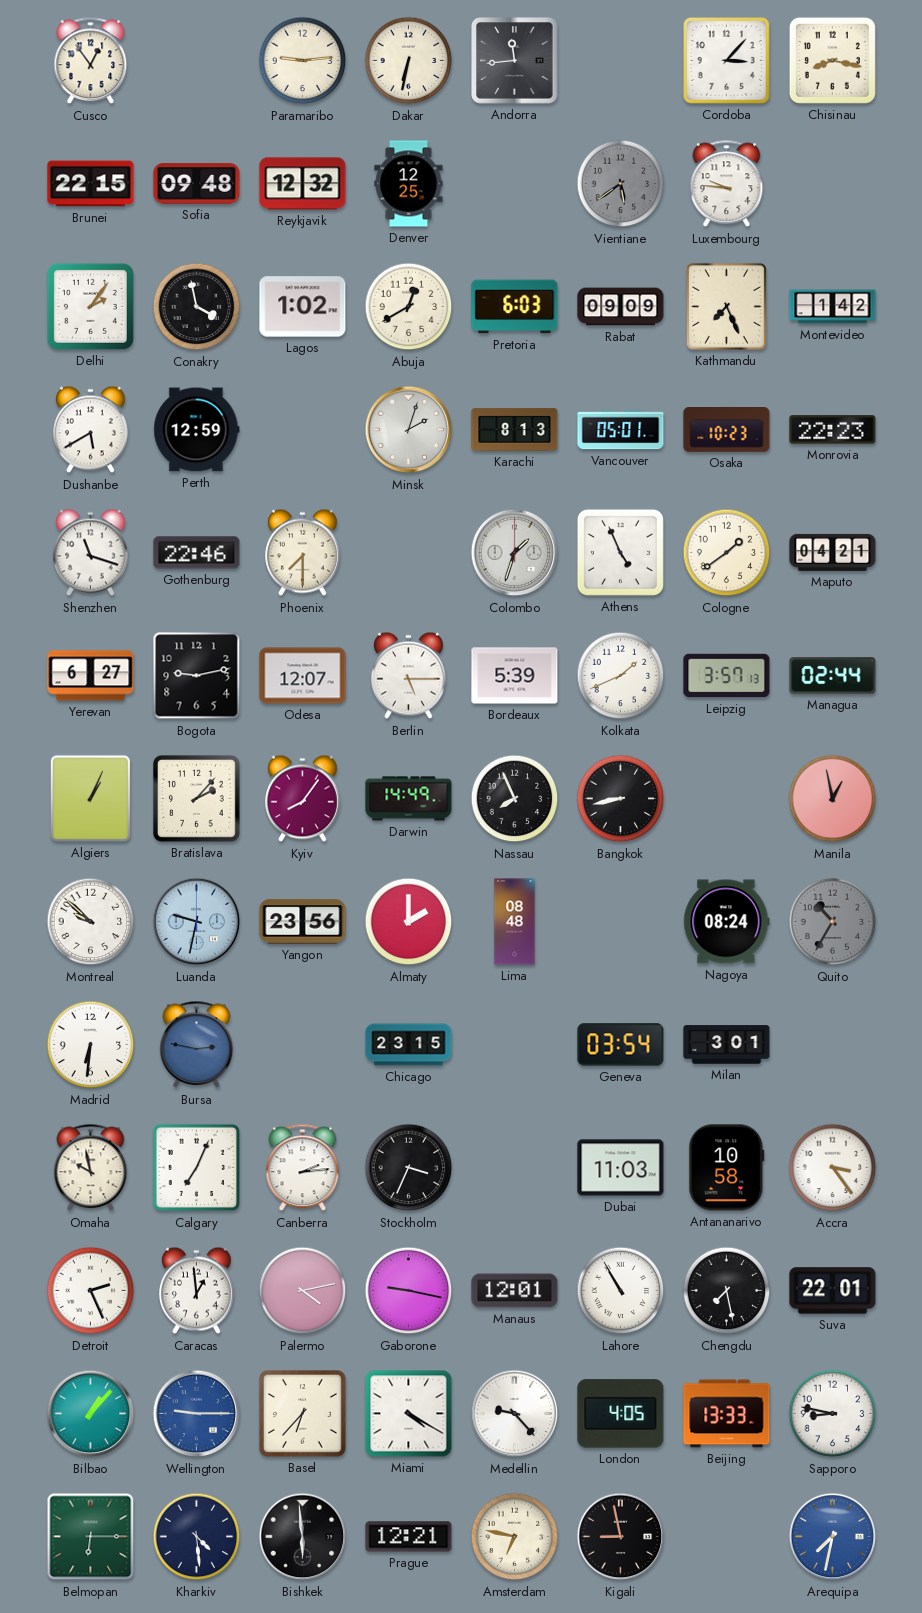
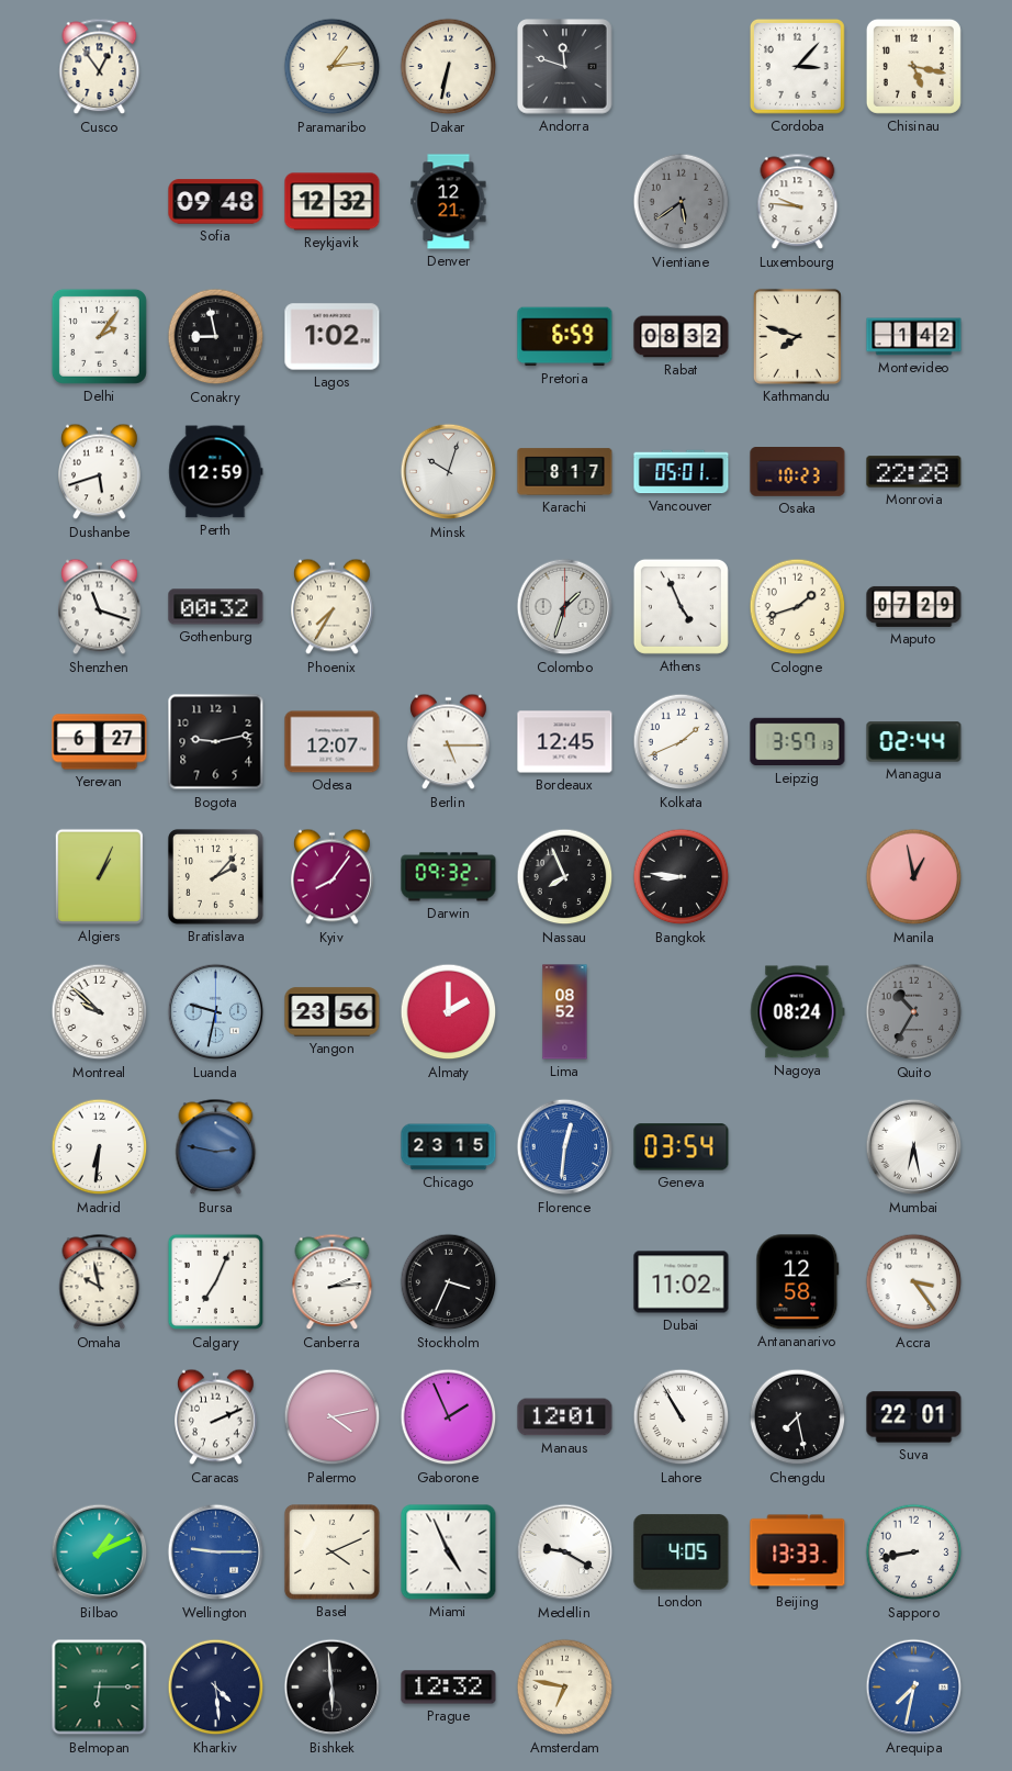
Paramaribo: 9:14 -> 1:14 (333, 67)
Andorra: 11:44 -> 11:48 (565, 67)
Chisinau: 8:17 -> 5:17 (913, 66)
Brunei: 22:15 -> none (91, 184)
Denver: 12:25 -> 12:21 (449, 202)
Conakry: 3:58 -> 8:58 (216, 337)
Abuja: 12:40 -> none (409, 307)
Pretoria: 6:03 -> 6:59 (565, 337)
Rabat: 09:09 -> 08:32 (682, 337)
Kathmandu: 7:26 -> 7:48 (797, 336)
Dushanbe: 5:40 -> 5:42 (100, 472)
Minsk: 2:03 -> 10:03 (449, 472)
Karachi: 8:13 -> 8:17 (565, 472)
Monrovia: 22:23 -> 22:28 (914, 472)
Gothenburg: 22:46 -> 00:32 (216, 607)
Phoenix: 7:30 -> 7:35 (333, 607)
Cologne: 1:39 -> 1:42 (798, 607)
Maputo: 04:21 -> 07:29 (914, 606)
Bordeaux: 5:39 -> 12:45 (565, 742)
Darwin: 14:49 -> 09:32 (449, 877)
Bangkok: 8:43 -> 8:46 (682, 877)
Lima: 08:48 -> 08:52 (565, 1012)
Florence: none -> 12:31 (565, 1147)
Milan: 3:01 -> none (727, 1045)
Mumbai: none -> 6:28 (914, 1147)
Dubai: 11:03 -> 11:02 (682, 1282)
Antananarivo: 10:58 -> 12:58 (798, 1282)
Detroit: 2:26 -> none (91, 1291)
Caracas: 12:59 -> 2:11 (216, 1417)
Gaborone: 9:17 -> 1:56 (449, 1417)
Bilbao: 1:07 -> 1:11 (100, 1553)
Basel: 6:37 -> 4:11 (333, 1553)
Miami: 4:20 -> 4:56 (449, 1553)
Medellin: 9:23 -> 9:20 (565, 1553)
Sapporo: 8:47 -> 8:43 (914, 1553)
Prague: 12:21 -> 12:32 (449, 1688)
Kigali: 8:58 -> none (621, 1537)
